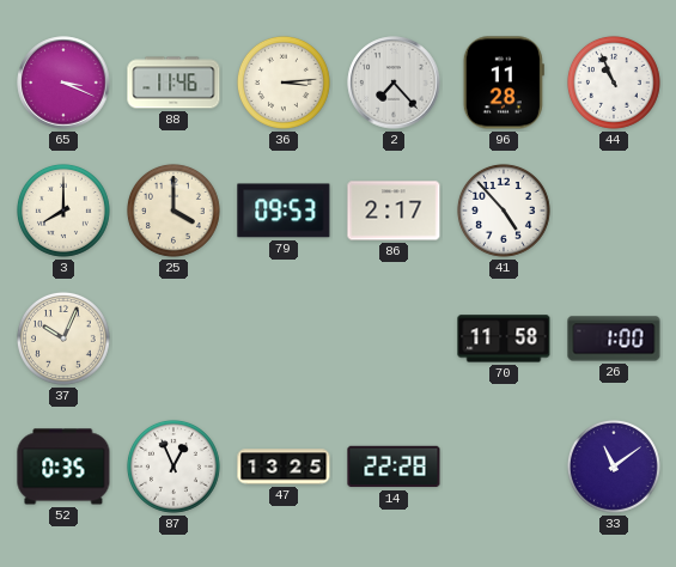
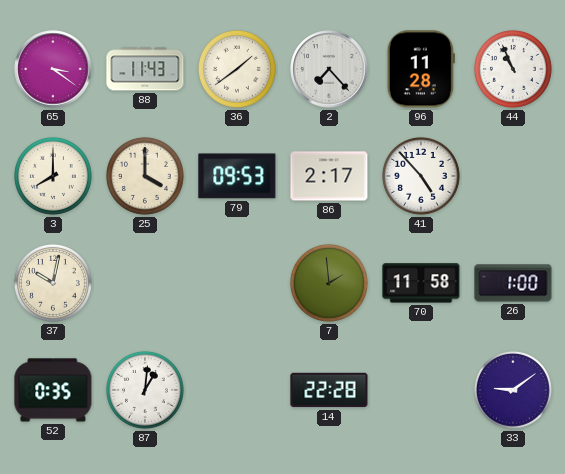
65: 3:19 -> 3:21 (53, 69)
88: 11:46 -> 11:43 (145, 69)
36: 3:14 -> 1:39 (237, 69)
37: 10:04 -> 10:02 (53, 283)
7: none -> 1:59 (329, 283)
87: 12:56 -> 1:01 (145, 390)
47: 13:25 -> none (284, 467)
33: 11:09 -> 9:09 (513, 390)
